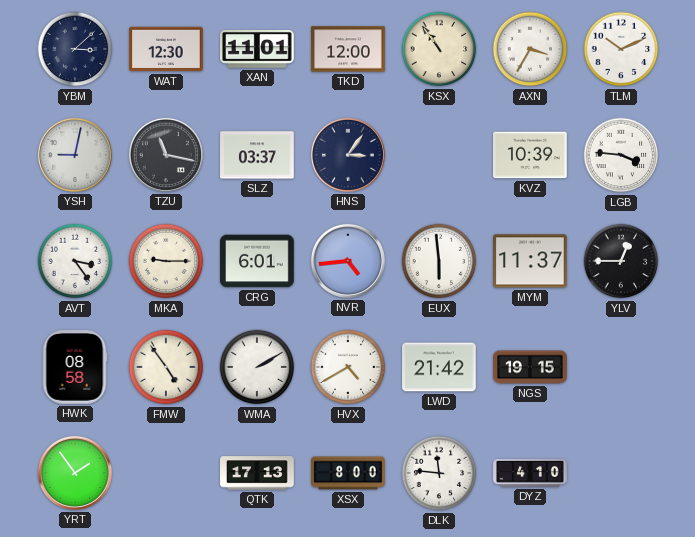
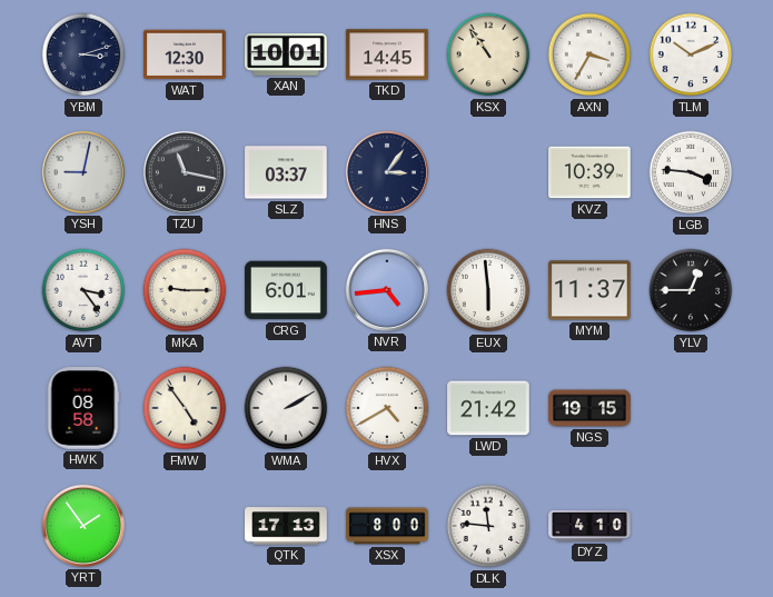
YBM: 3:08 -> 3:12 (83, 54)
XAN: 11:01 -> 10:01 (286, 56)
TKD: 12:00 -> 14:45 (387, 54)
